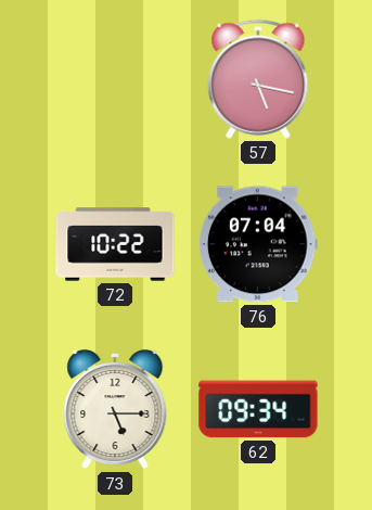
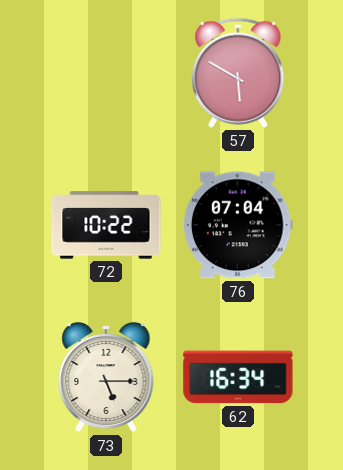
57: 5:17 -> 5:50 (238, 73)
62: 09:34 -> 16:34 (238, 377)
